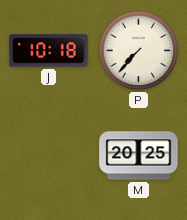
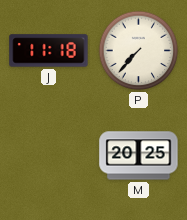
J: 10:18 -> 11:18 (49, 51)
